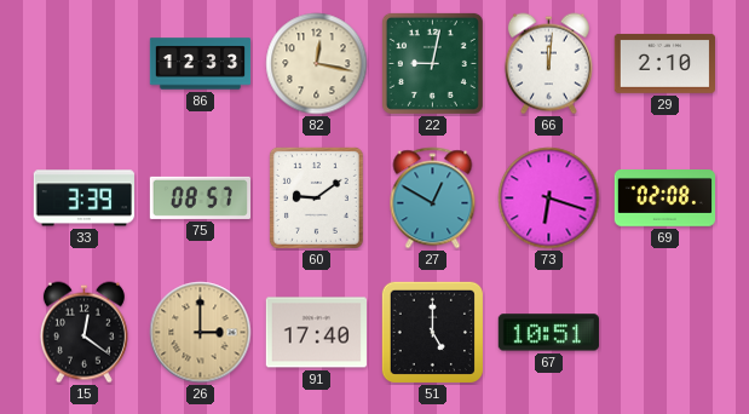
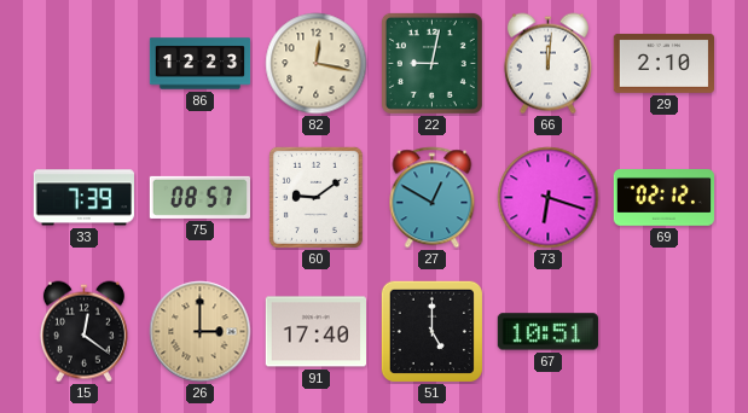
86: 12:33 -> 12:23 (201, 64)
33: 3:39 -> 7:39 (83, 198)
69: 02:08 -> 02:12 (663, 198)
